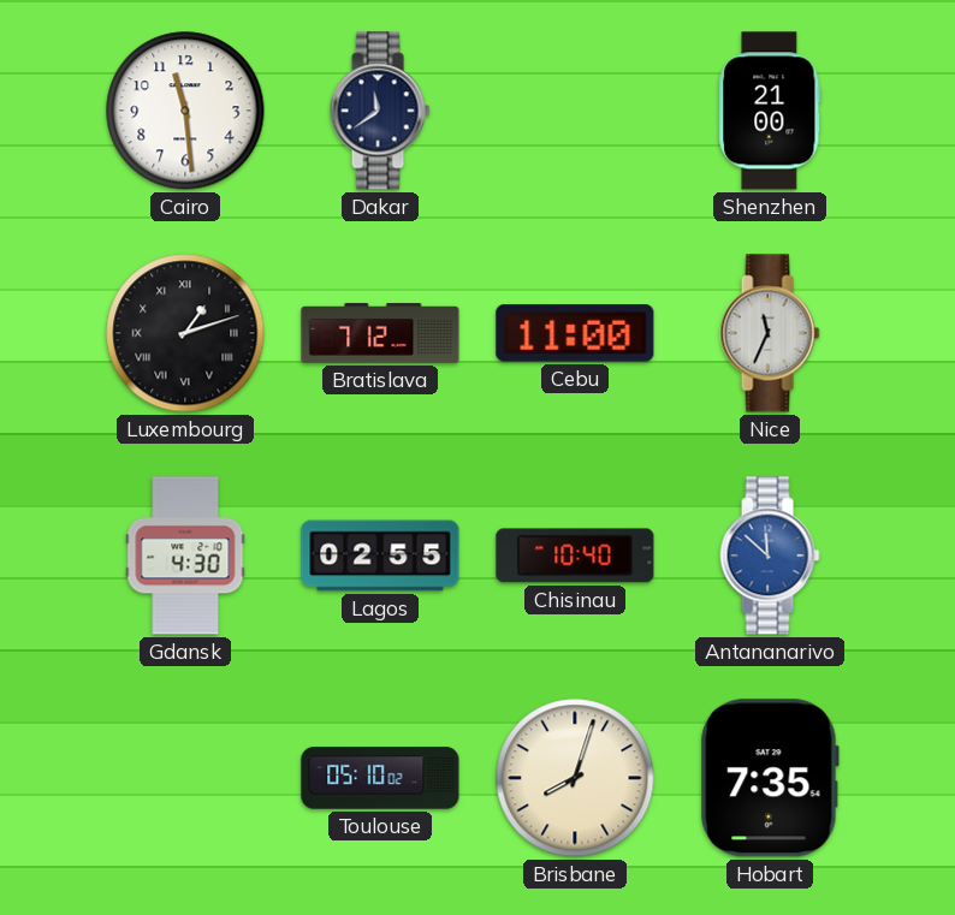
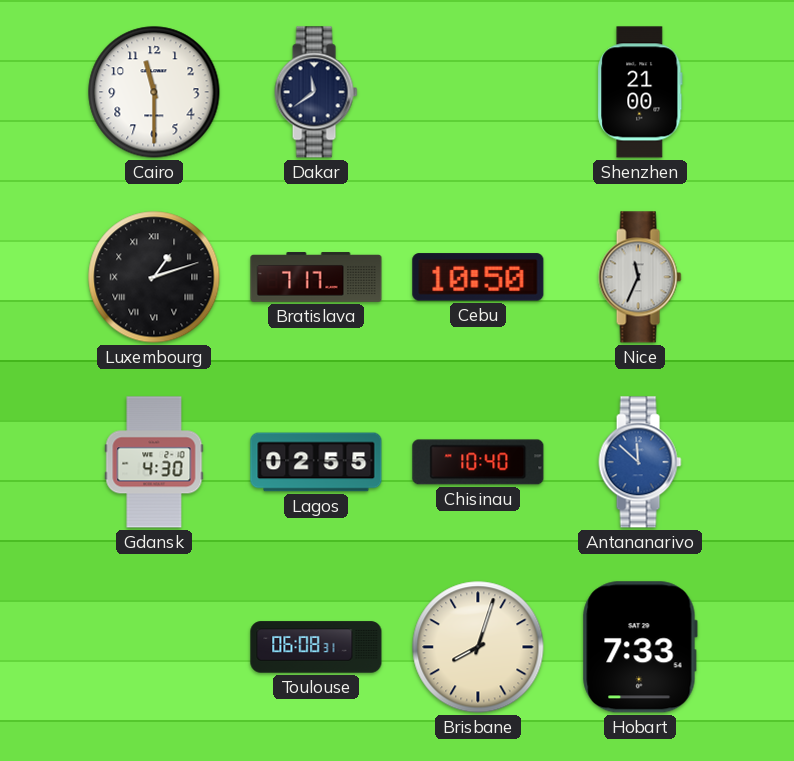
Cairo: 11:29 -> 11:30 (154, 92)
Bratislava: 7:12 -> 7:17 (316, 277)
Cebu: 11:00 -> 10:50 (478, 277)
Toulouse: 05:10 -> 06:08 (316, 647)
Hobart: 7:35 -> 7:33 (640, 647)
